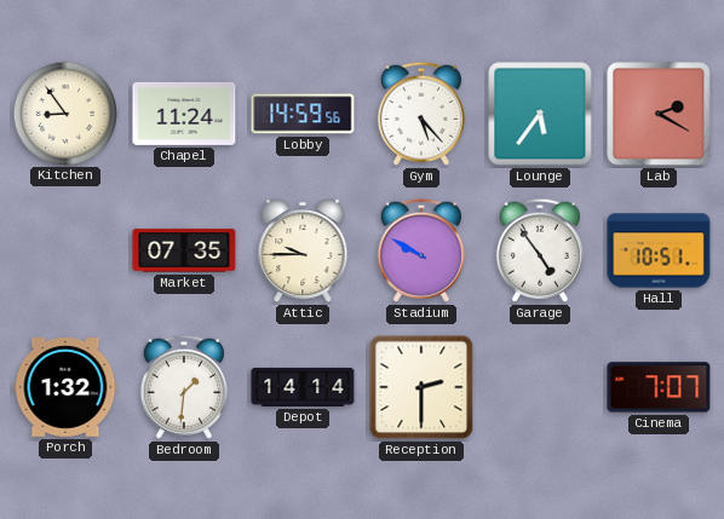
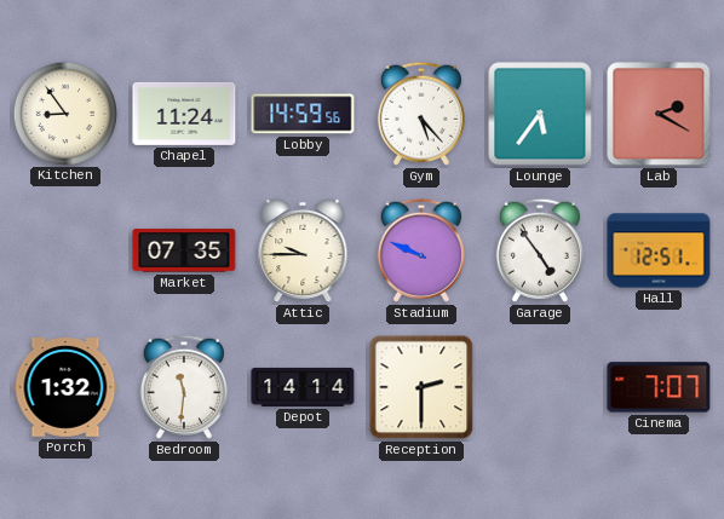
Stadium: 9:50 -> 9:49 (421, 250)
Hall: 10:51 -> 12:51 (659, 250)
Bedroom: 1:31 -> 11:31 (184, 387)
